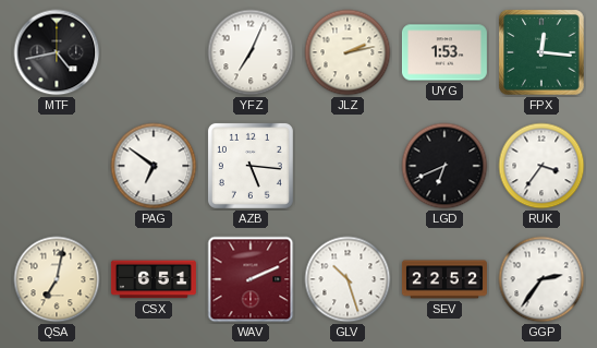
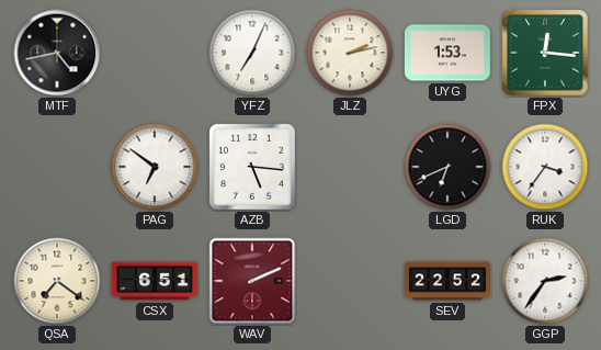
QSA: 7:02 -> 7:21 (57, 281)
GLV: 10:27 -> none (348, 279)
